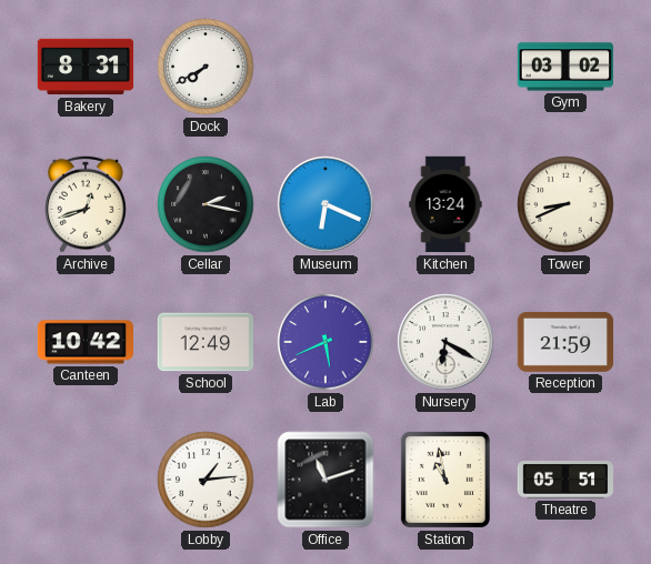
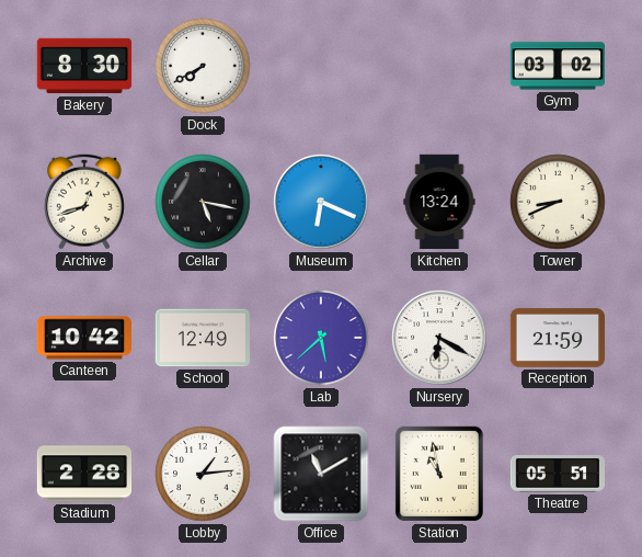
Bakery: 8:31 -> 8:30 (84, 66)
Cellar: 2:17 -> 5:17 (203, 202)
Lab: 5:41 -> 5:38 (321, 338)
Stadium: none -> 2:28 (84, 474)
Office: 11:12 -> 11:10 (321, 474)
